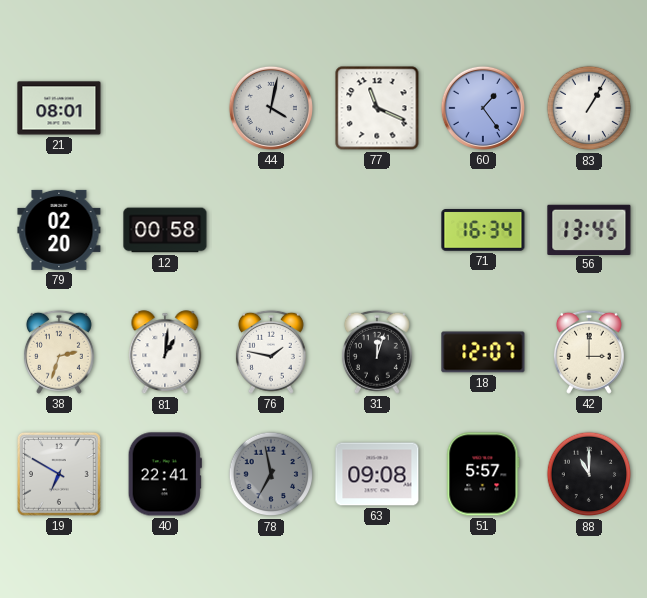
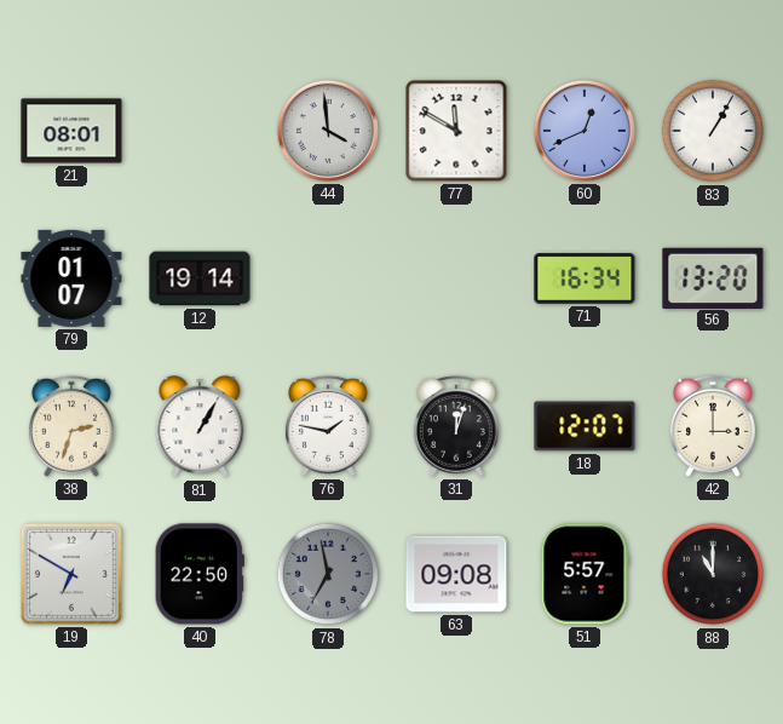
44: 4:02 -> 3:59 (328, 131)
77: 11:19 -> 11:50 (456, 131)
60: 1:24 -> 12:41 (585, 131)
79: 02:20 -> 01:07 (71, 278)
12: 00:58 -> 19:14 (200, 278)
56: 13:45 -> 13:20 (713, 277)
81: 1:01 -> 1:05 (200, 427)
40: 22:41 -> 22:50 (200, 574)
